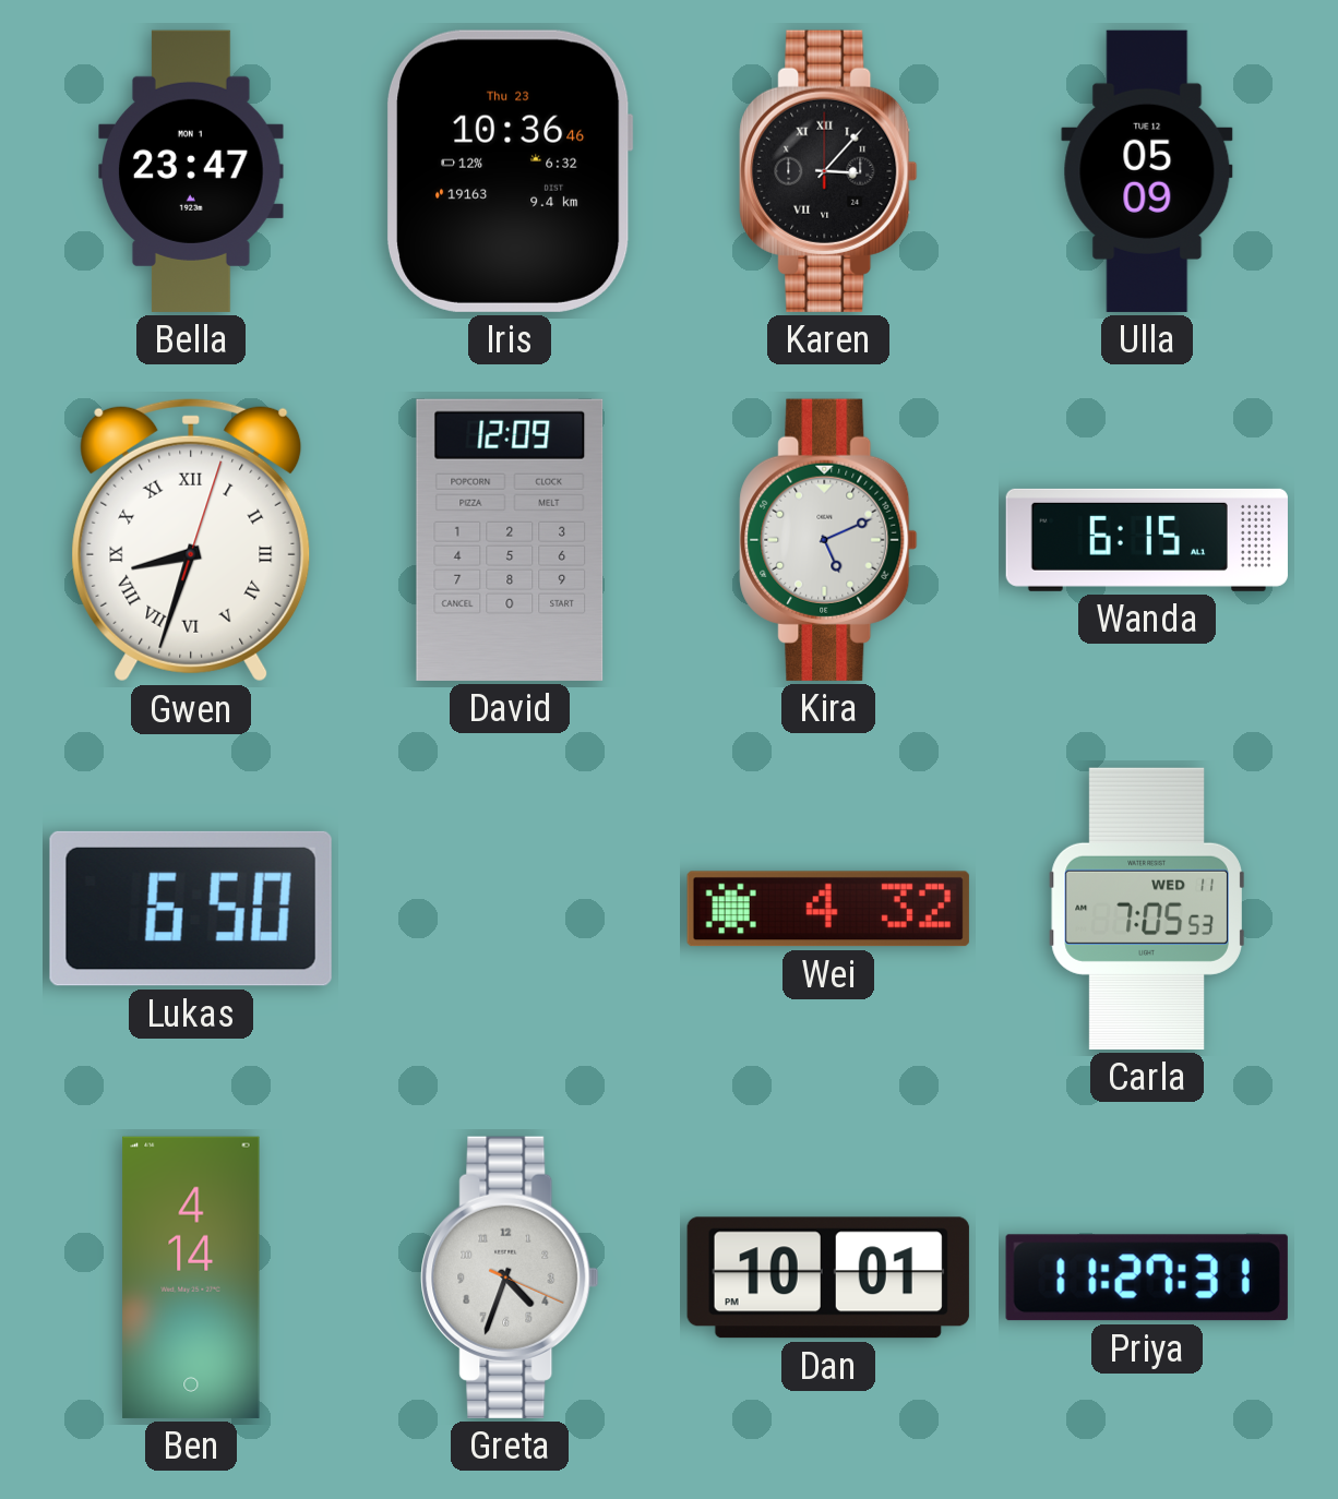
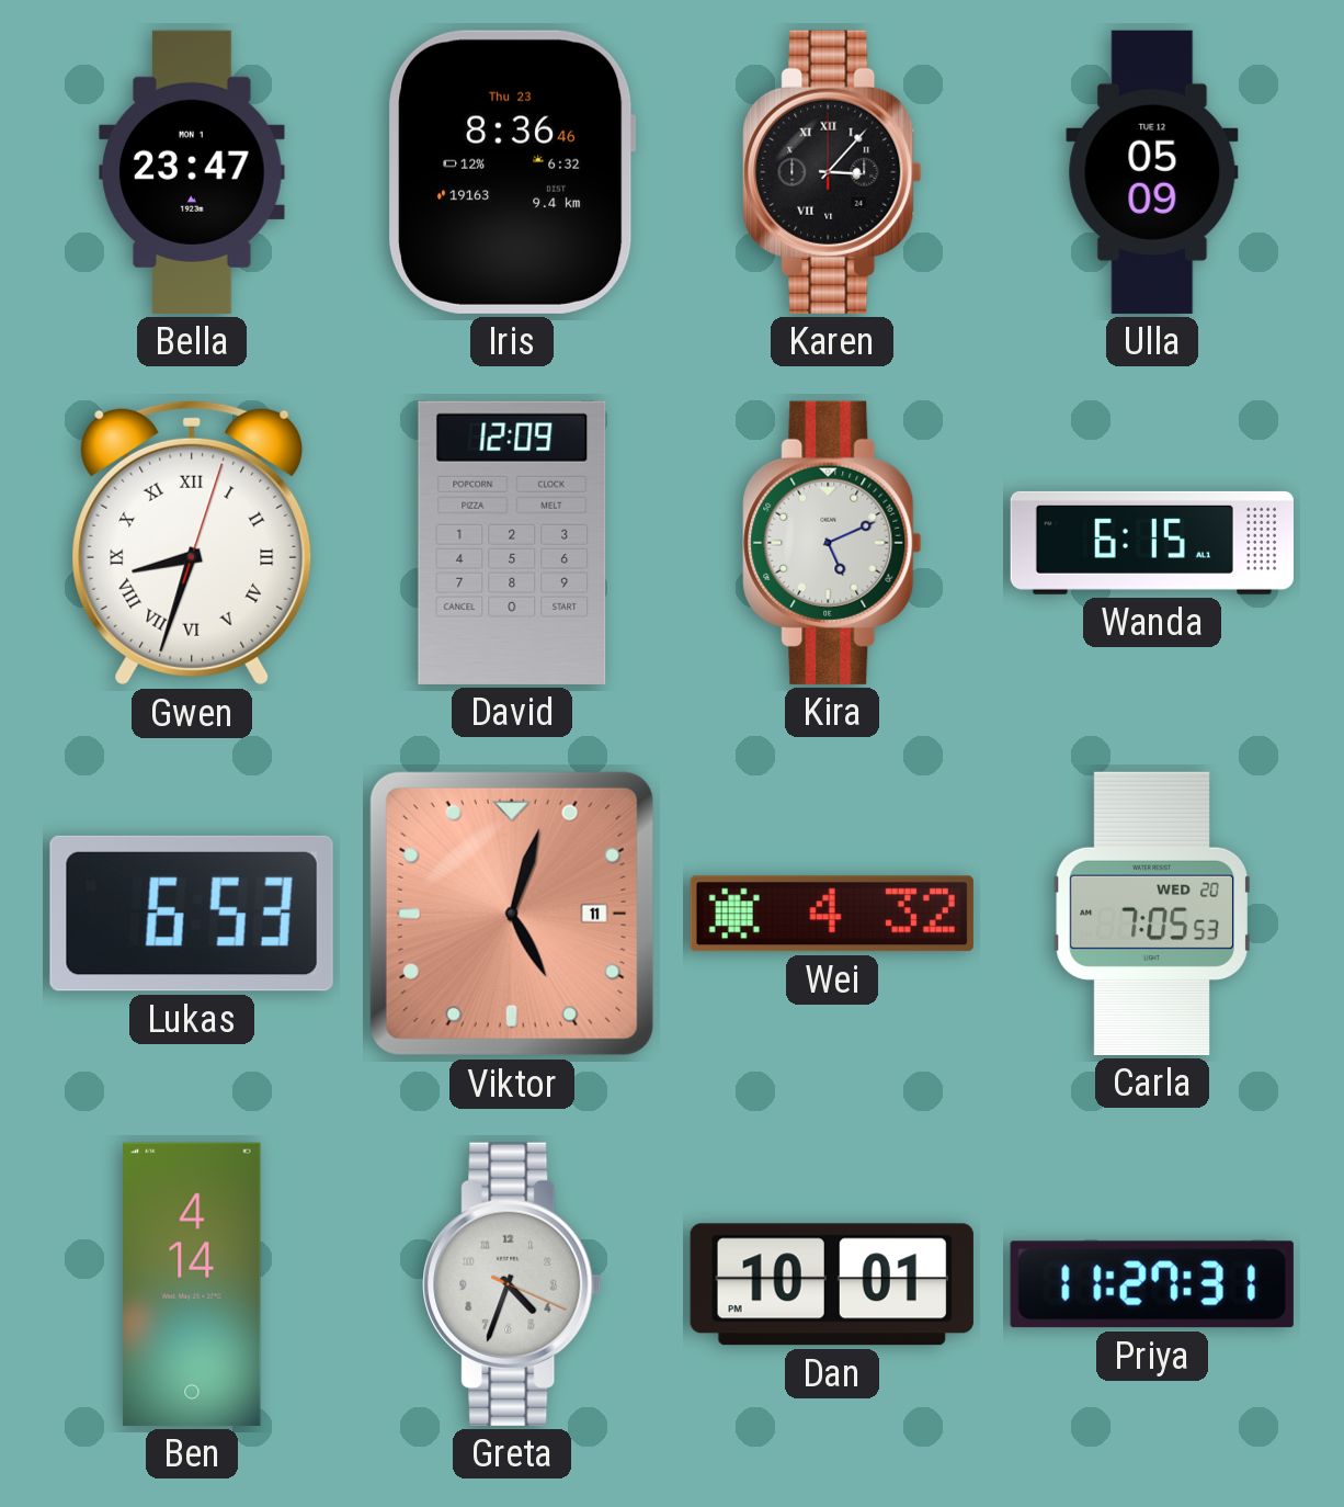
Iris: 10:36 -> 8:36 (513, 172)
Lukas: 6:50 -> 6:53 (192, 914)
Viktor: none -> 5:03 (512, 914)
Carla date: WED 11 -> WED 20 (1152, 914)
